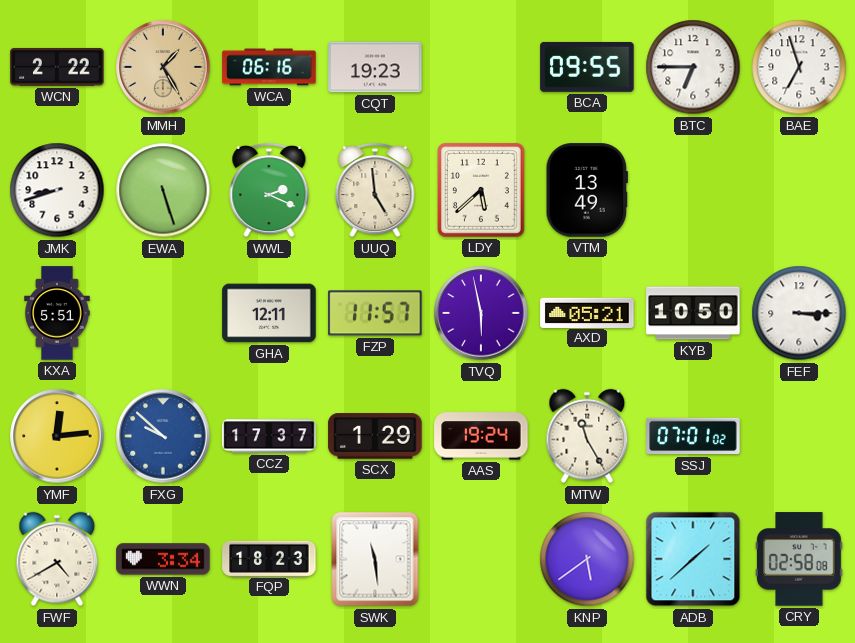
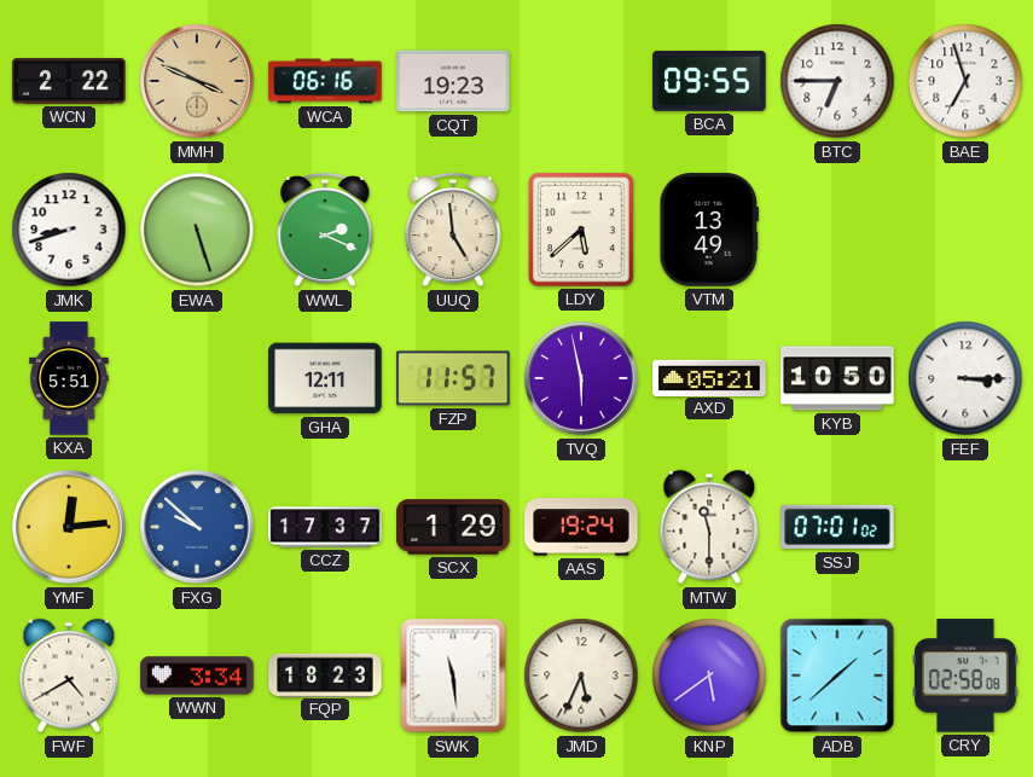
MMH: 1:25 -> 3:49 (197, 81)
MTW: 11:25 -> 11:30 (709, 527)
JMD: none -> 5:34 (581, 675)
